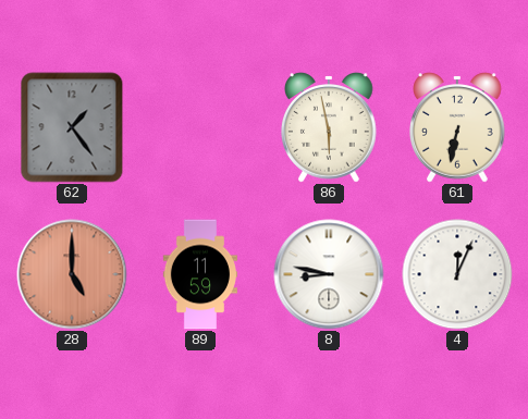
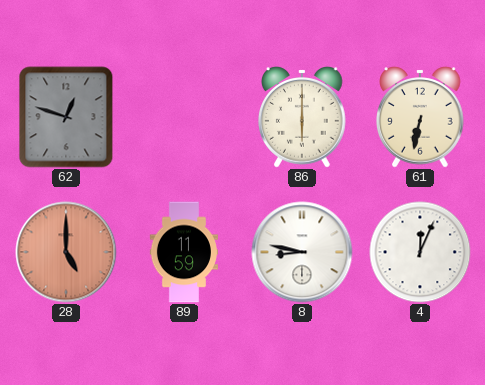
62: 1:24 -> 12:48 (66, 117)
86: 5:58 -> 6:00 (303, 117)
